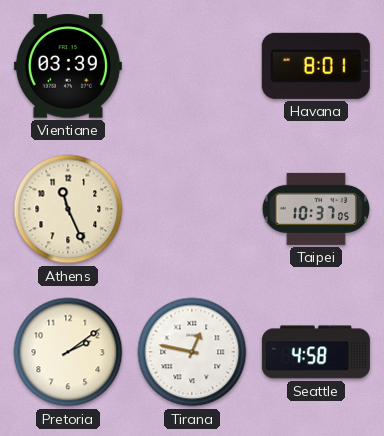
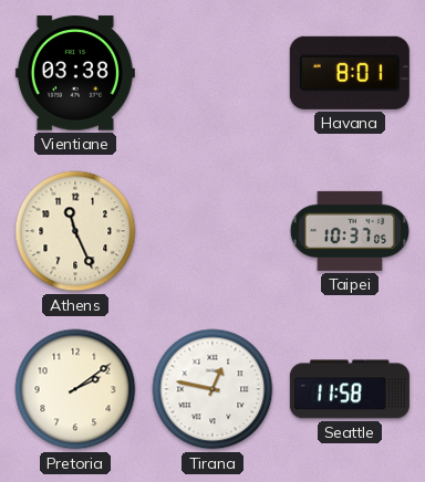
Vientiane: 03:39 -> 03:38 (75, 73)
Seattle: 4:58 -> 11:58 (350, 389)
